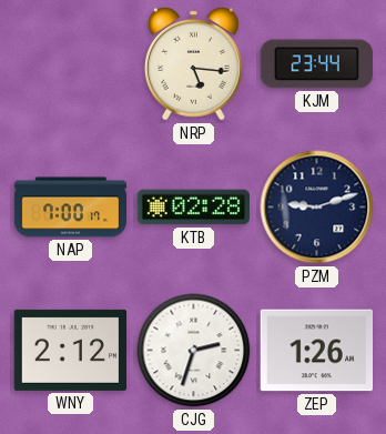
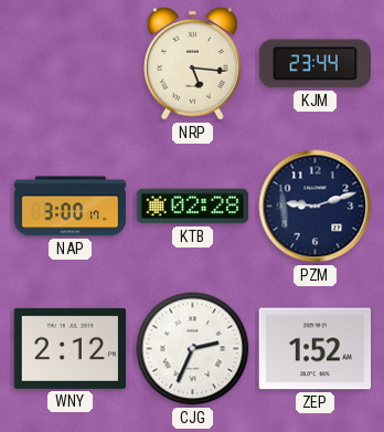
NAP: 7:00 -> 3:00 (71, 207)
CJG: 2:33 -> 2:34 (193, 349)
ZEP: 1:26 -> 1:52 (316, 349)
